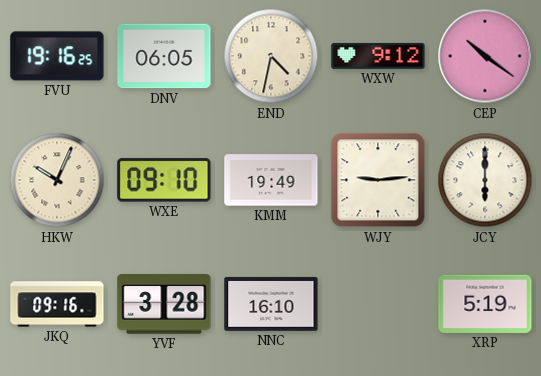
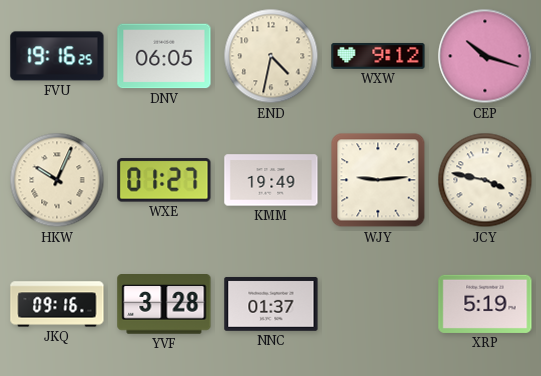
CEP: 10:21 -> 10:18 (485, 56)
WXE: 09:10 -> 01:27 (164, 180)
JCY: 6:00 -> 3:47 (485, 180)
NNC: 16:10 -> 01:37 (271, 304)
